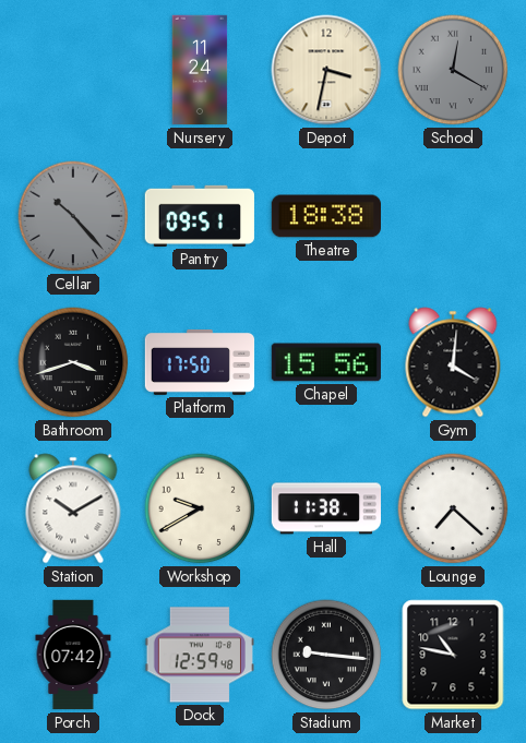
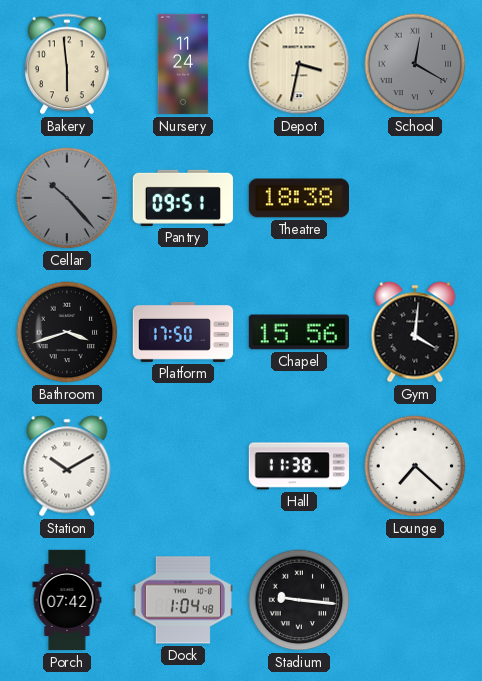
Bakery: none -> 5:59 (68, 64)
Workshop: 9:40 -> none (200, 508)
Dock: 12:59 -> 1:04 (182, 600)
Market: 10:47 -> none (453, 655)
